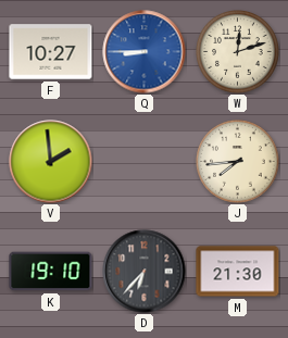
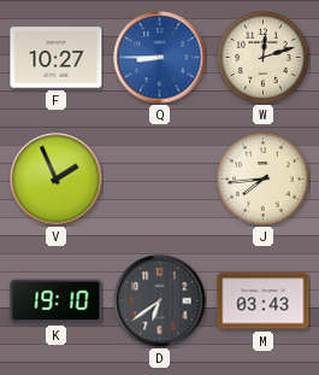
V: 1:59 -> 1:56 (57, 180)
D: 6:37 -> 6:39 (160, 301)
M: 21:30 -> 03:43 (264, 301)
